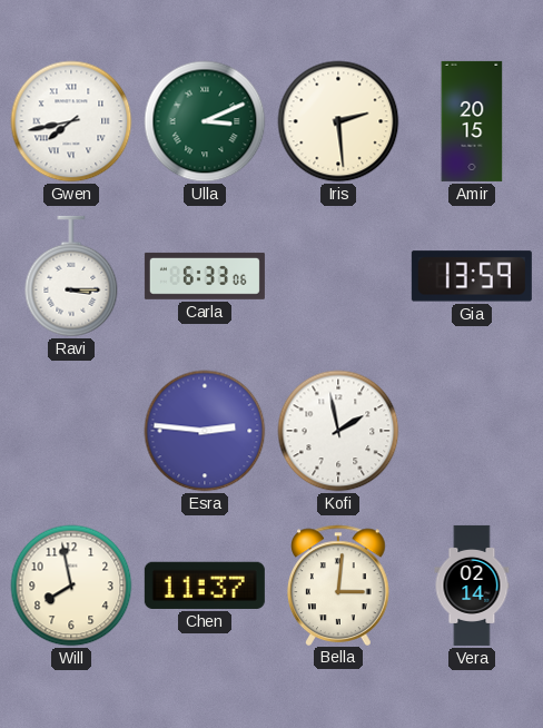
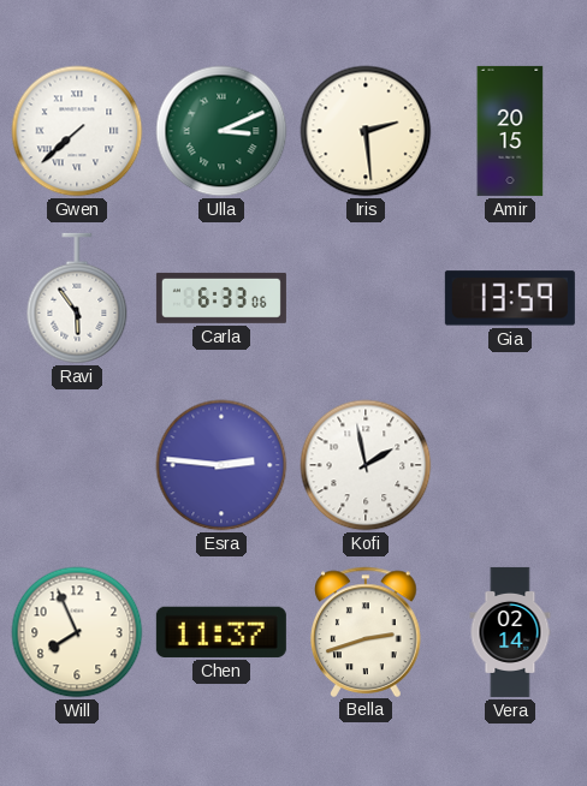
Gwen: 7:43 -> 7:38 (77, 131)
Ravi: 3:15 -> 5:54 (77, 298)
Will: 7:58 -> 7:56 (77, 632)
Bella: 3:01 -> 2:42 (367, 631)
